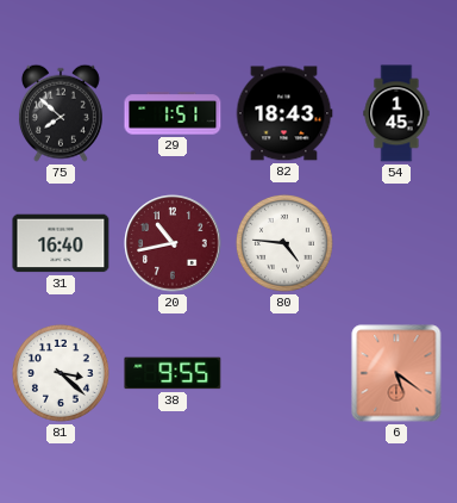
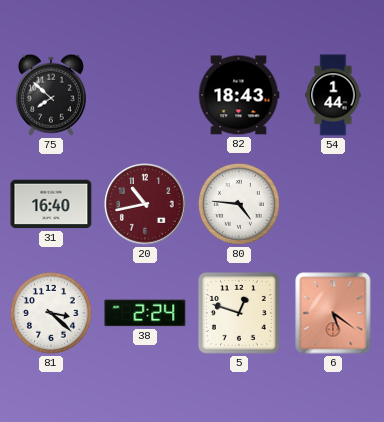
29: 1:51 -> none (173, 113)
54: 1:45 -> 1:44 (333, 95)
38: 9:55 -> 2:24 (145, 313)
5: none -> 12:48 (239, 313)
